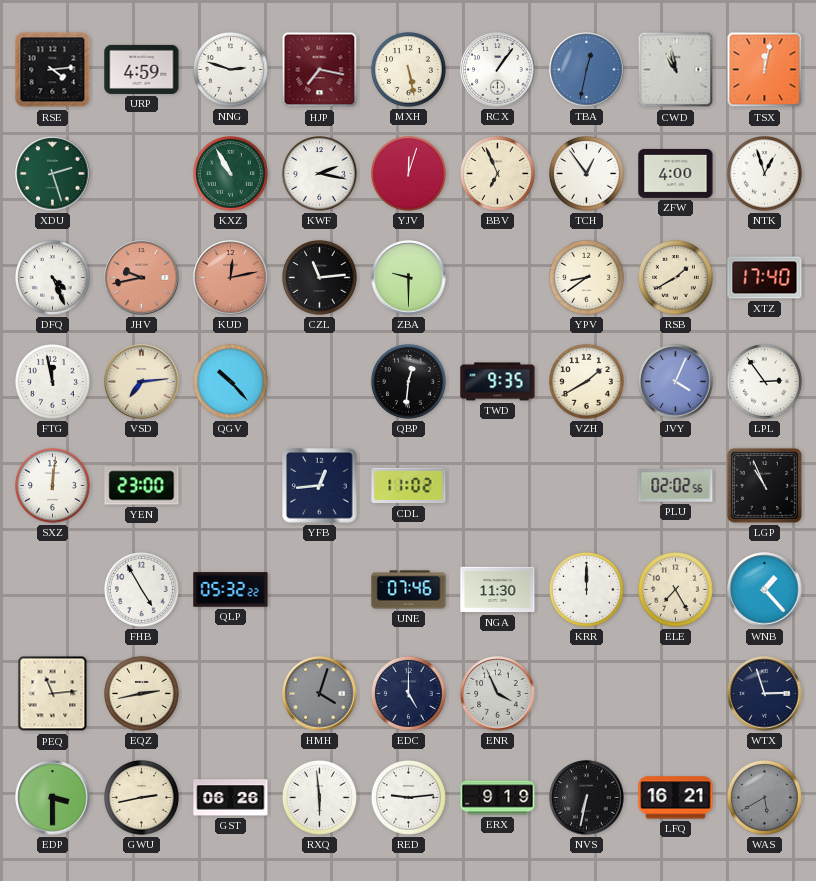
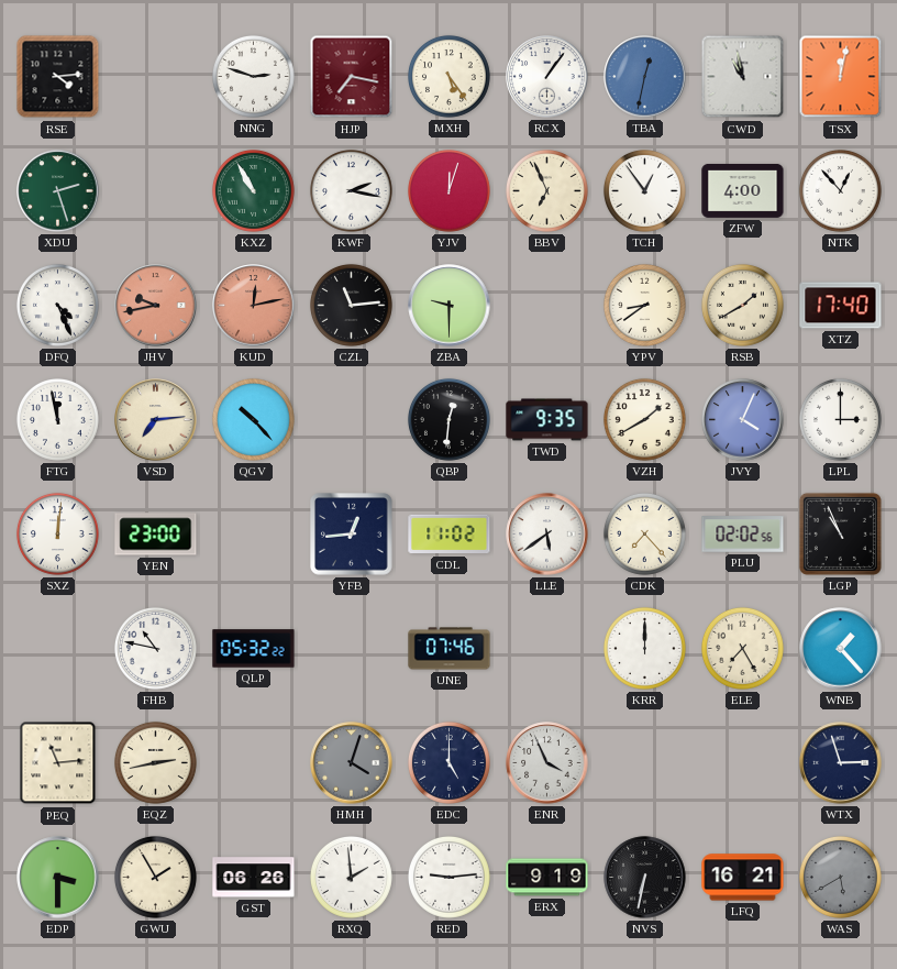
URP: 4:59 -> none (142, 69)
MXH: 5:28 -> 5:24 (450, 77)
NTK: 12:57 -> 12:53 (841, 191)
LPL: 2:54 -> 3:00 (841, 420)
LLE: none -> 5:39 (547, 535)
CDK: none -> 7:23 (645, 535)
FHB: 4:55 -> 10:47 (156, 649)
NGA: 11:30 -> none (498, 590)
GWU: 2:43 -> 1:55 (156, 878)
RXQ: 5:59 -> 1:59 (352, 878)
